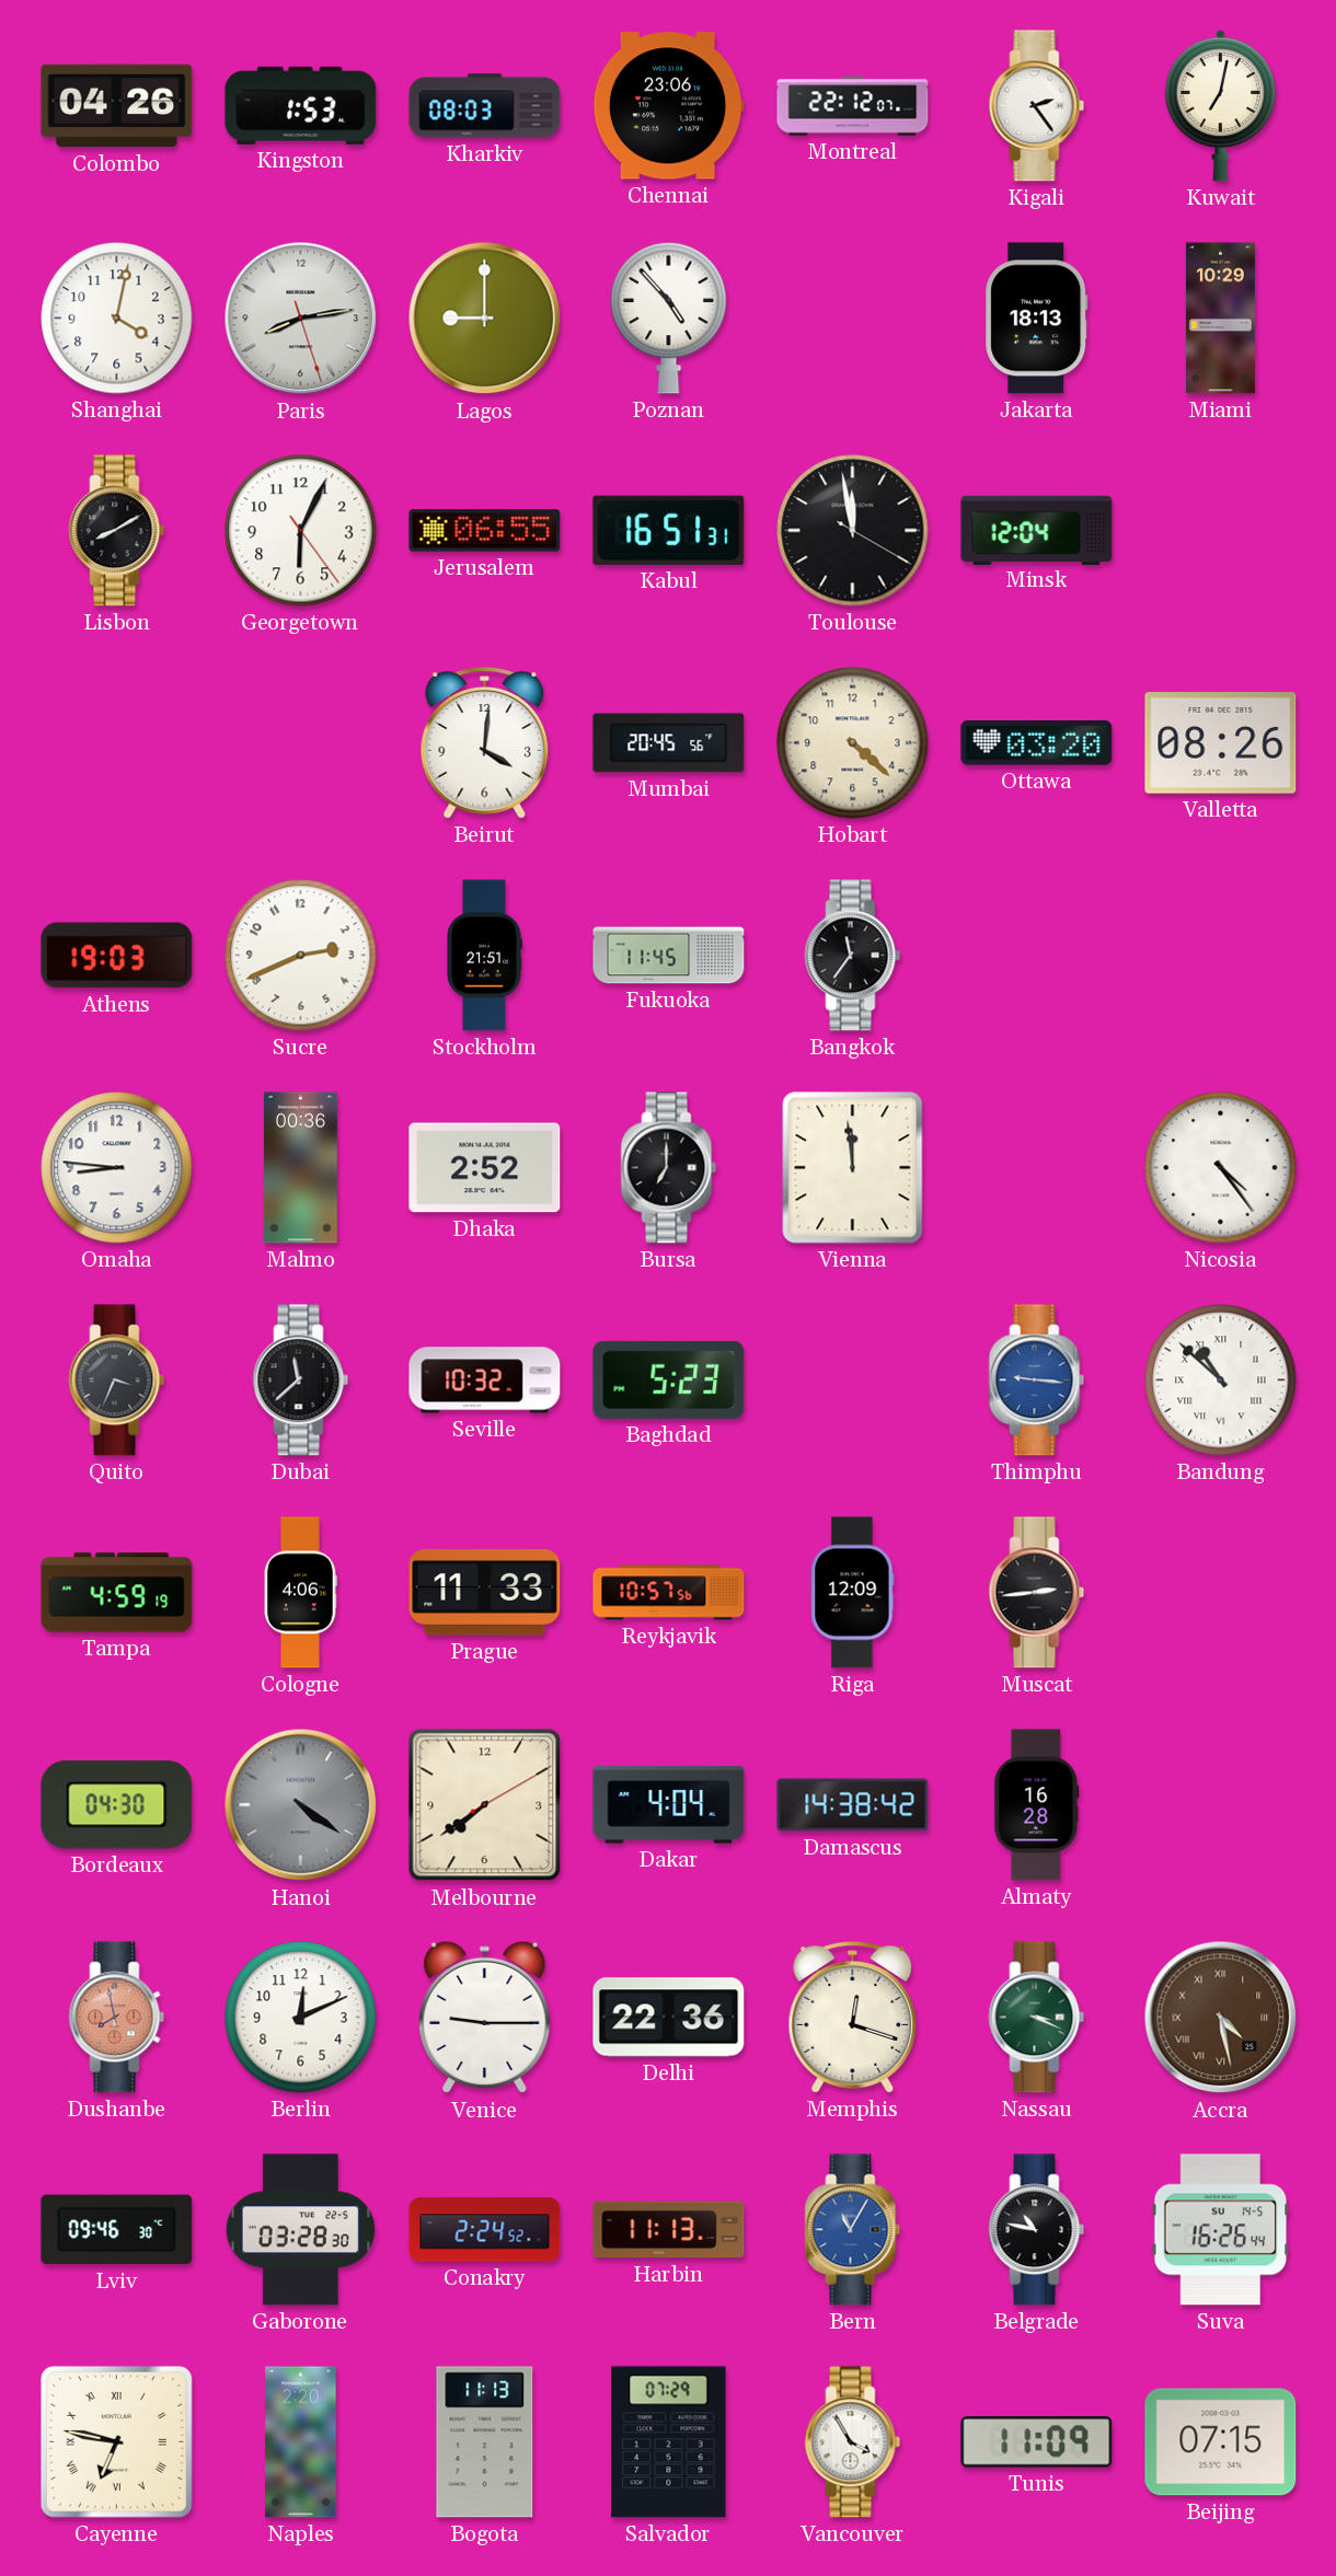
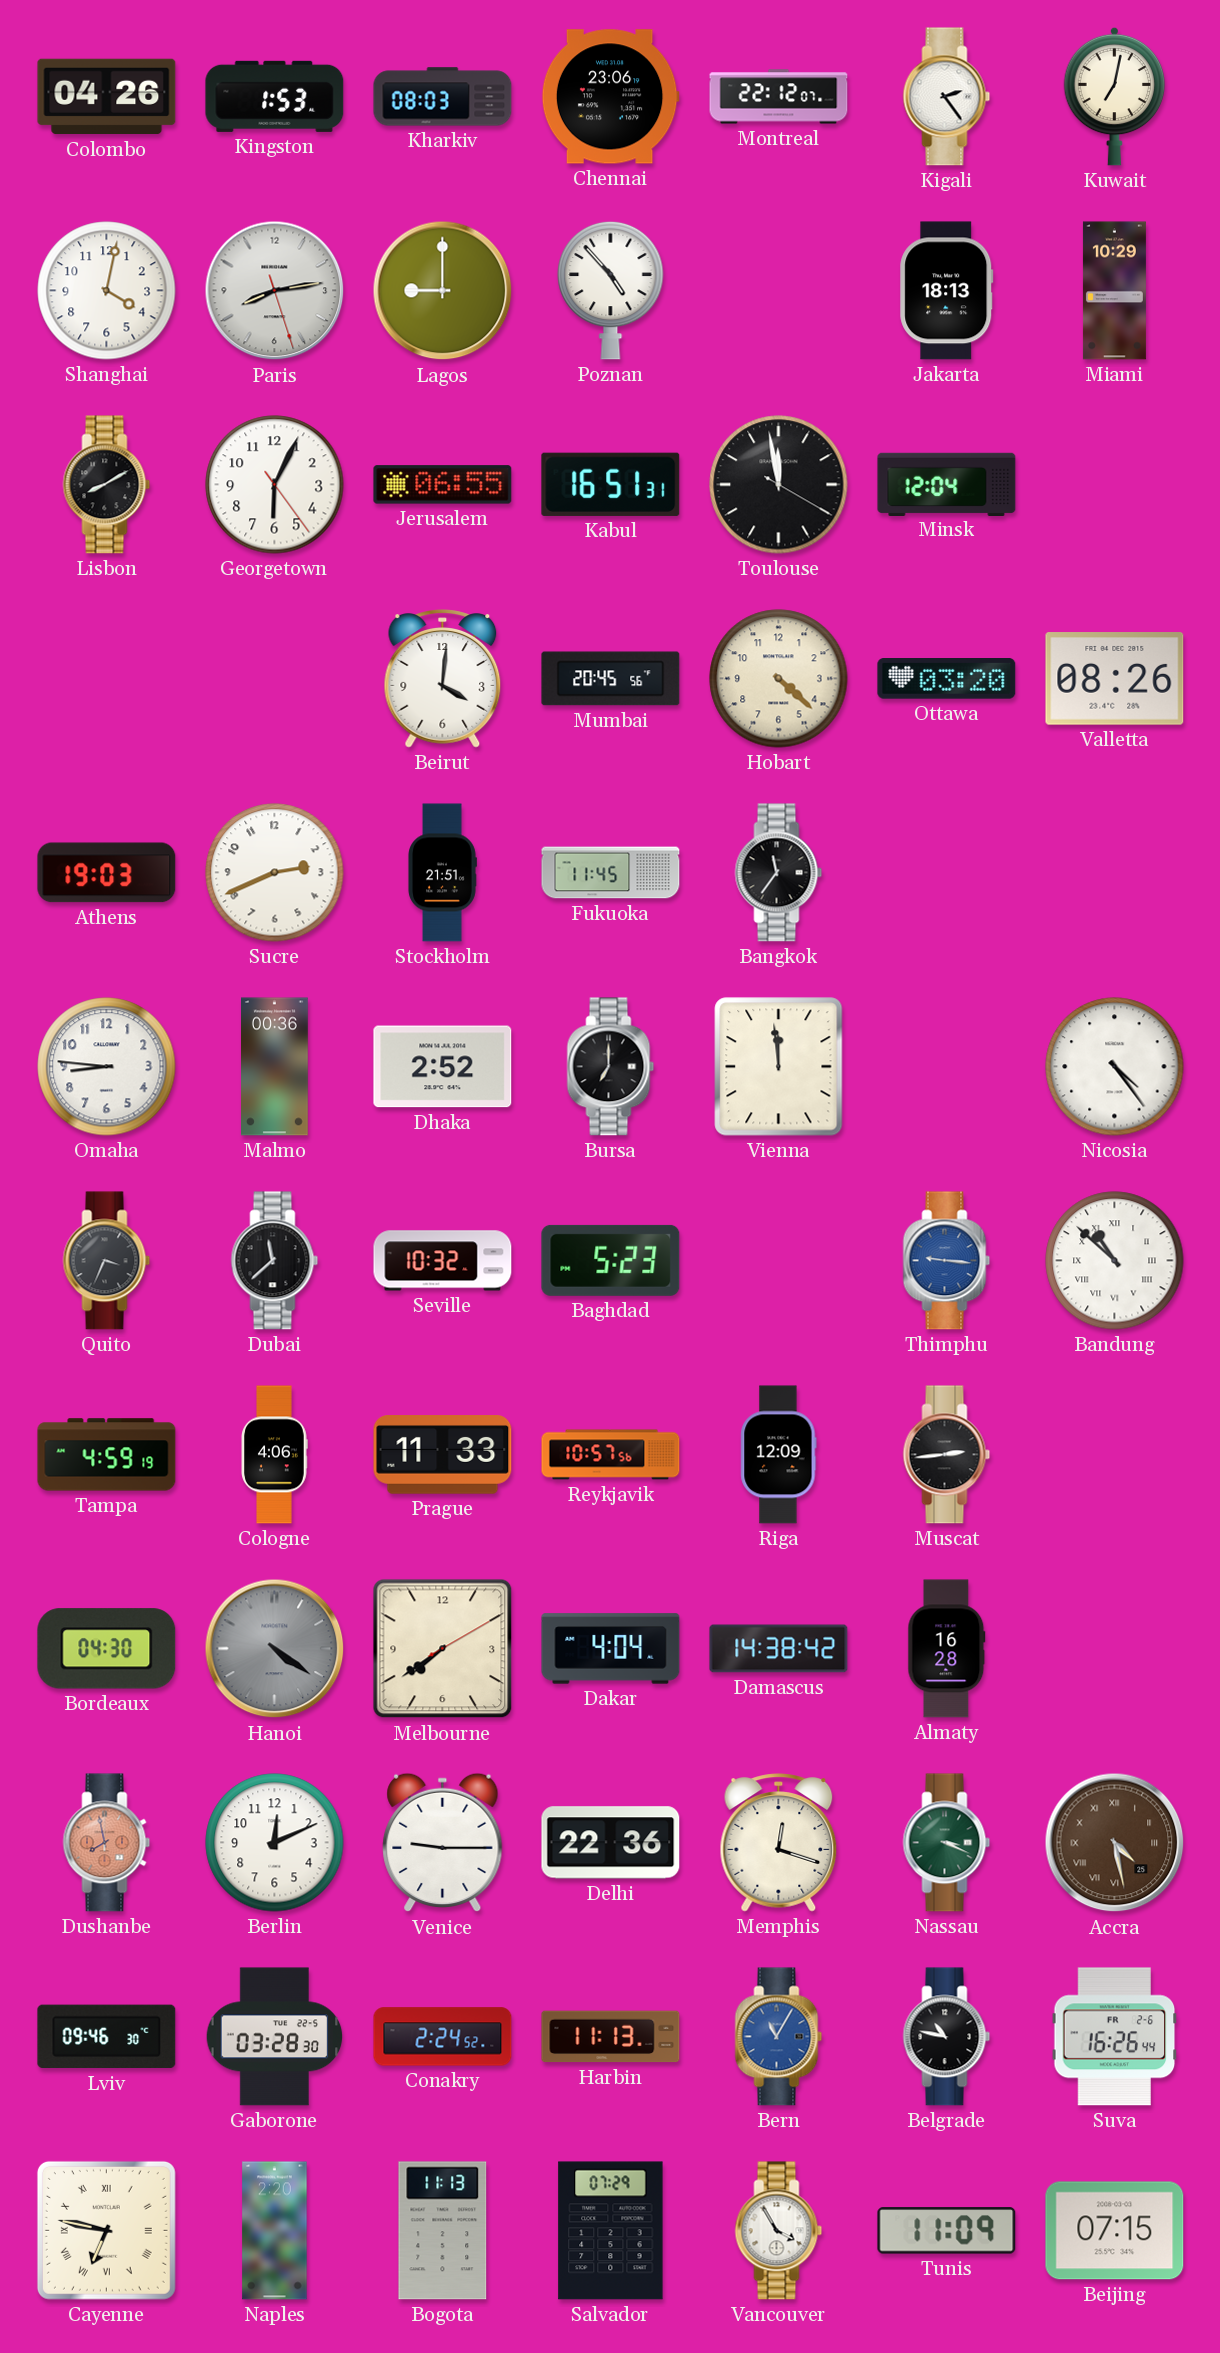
Suva date: SU 14-5 -> FR 2-6 (1115, 2037)
